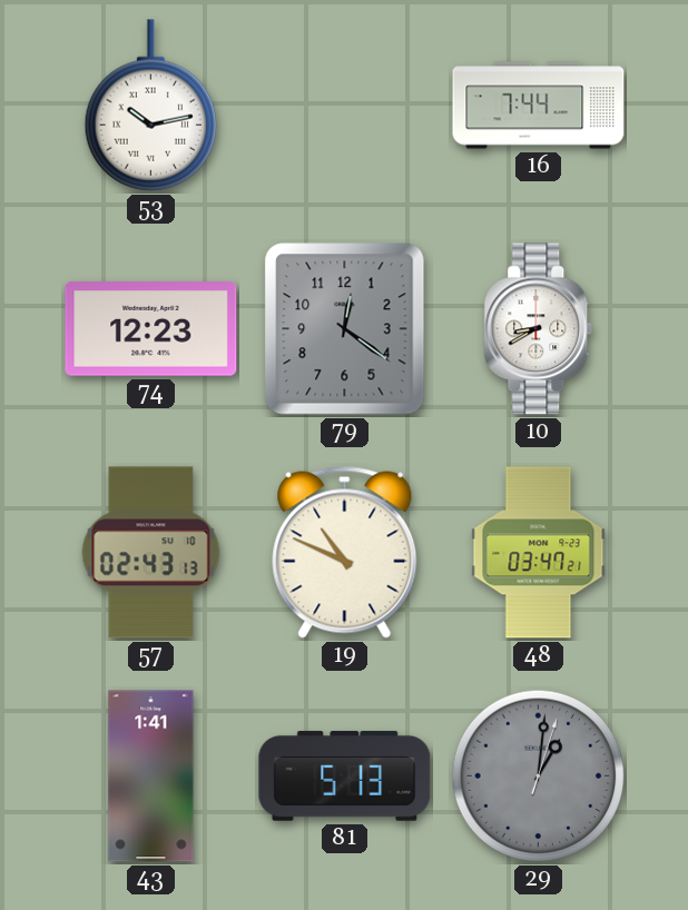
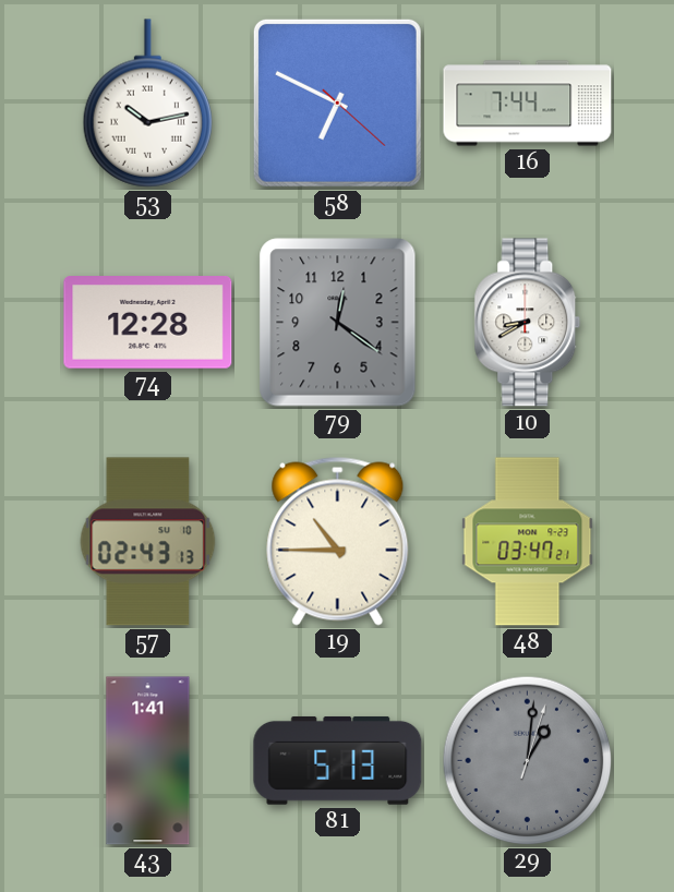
58: none -> 6:49 (337, 103)
74: 12:23 -> 12:28 (148, 323)
19: 10:49 -> 10:45 (338, 541)
